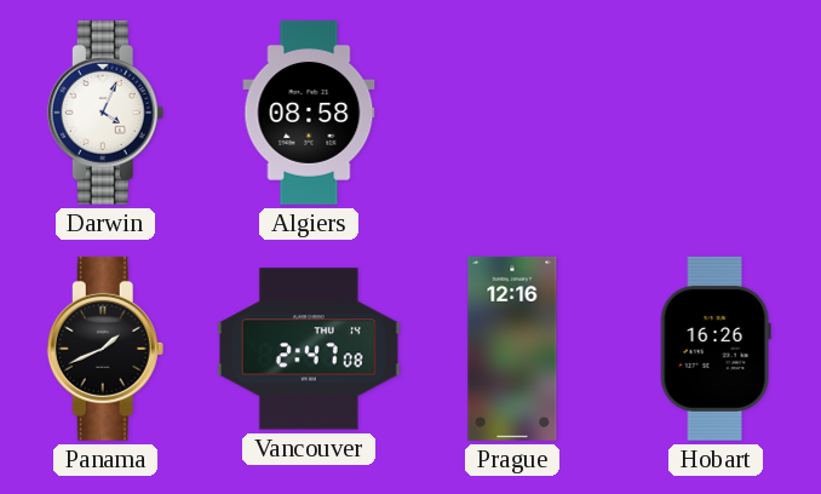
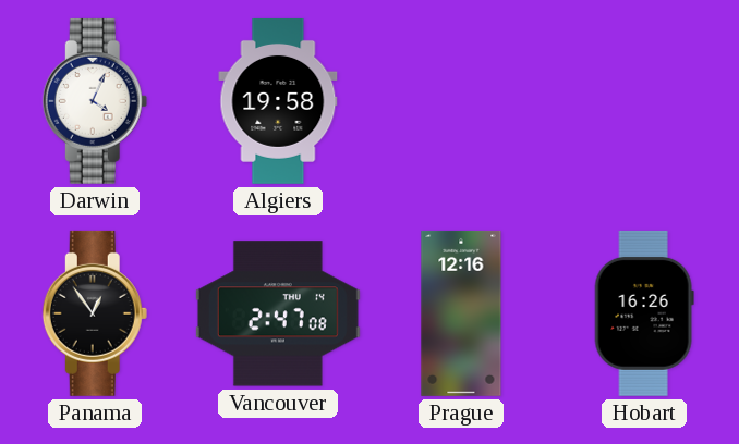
Algiers: 08:58 -> 19:58 (278, 101)
Panama: 1:41 -> 12:54 (95, 313)
